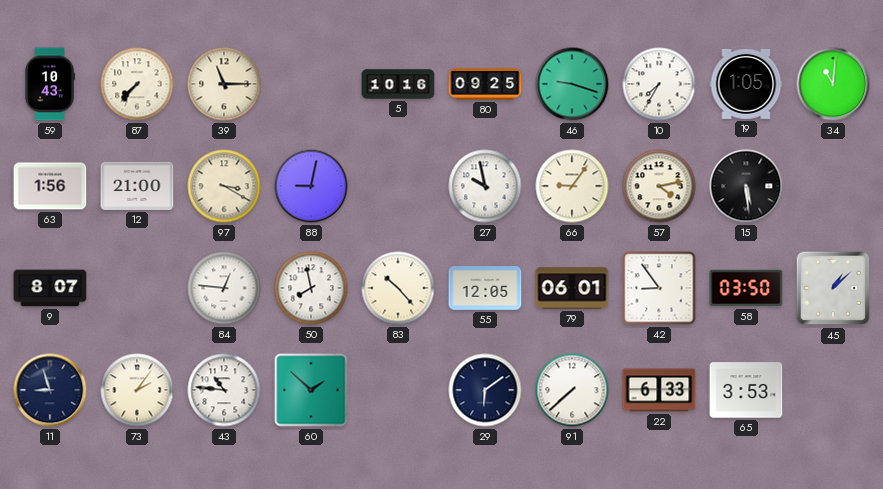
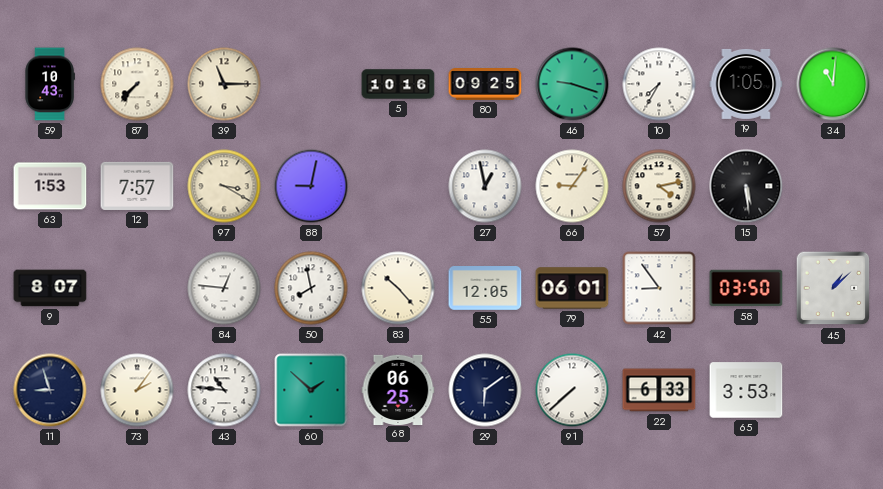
63: 1:56 -> 1:53 (50, 186)
12: 21:00 -> 7:57 (137, 186)
27: 9:58 -> 12:58 (485, 186)
68: none -> 06:25 (398, 389)
